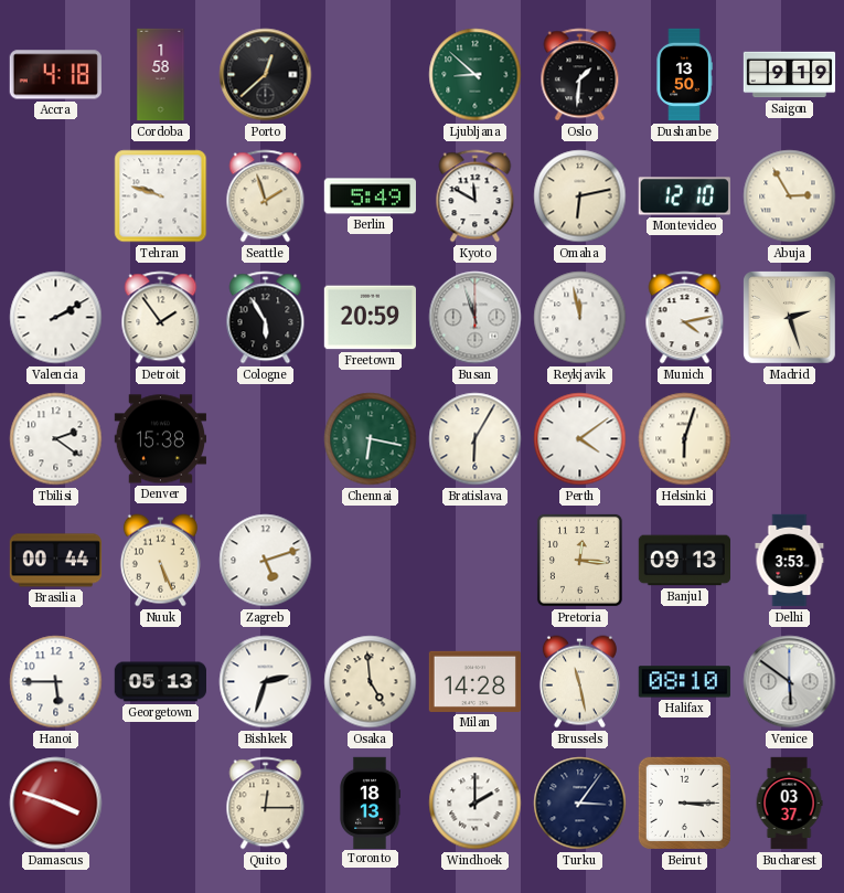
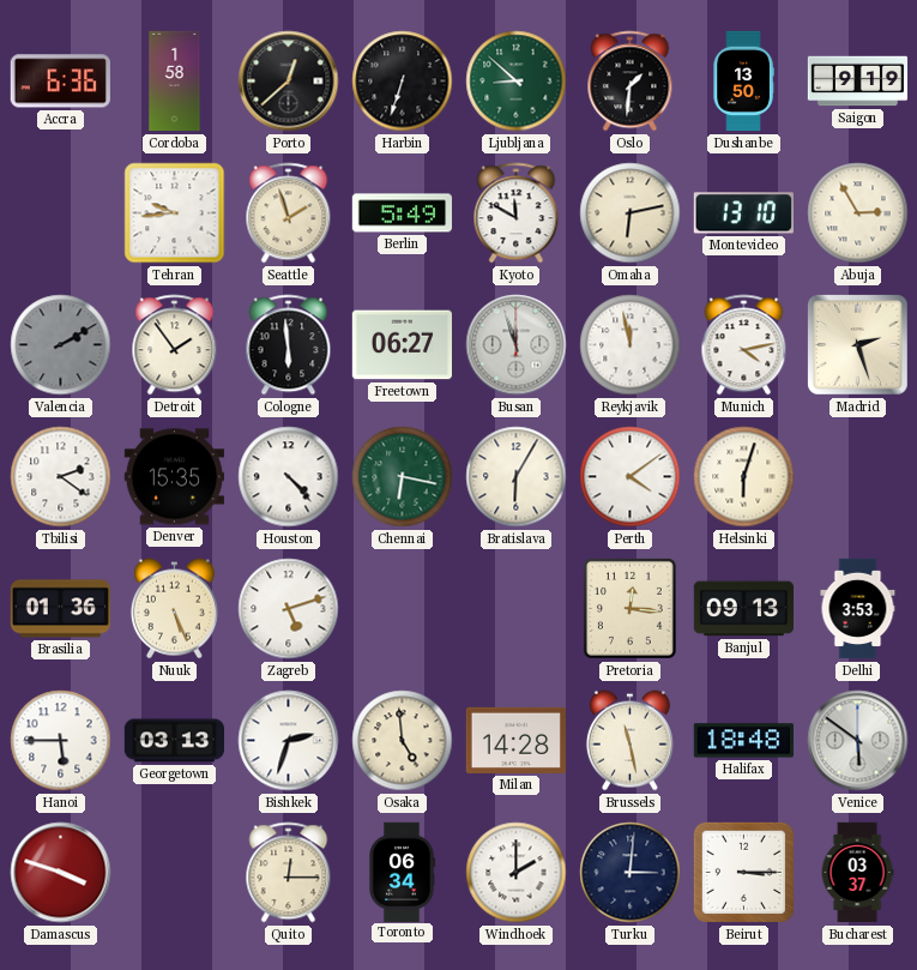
Accra: 4:18 -> 6:36 (60, 82)
Harbin: none -> 6:33 (403, 82)
Tehran: 9:48 -> 9:44 (175, 213)
Montevideo: 12:10 -> 13:10 (743, 213)
Valencia dial: white -> grey (61, 345)
Cologne: 5:55 -> 5:59 (289, 345)
Freetown: 20:59 -> 06:27 (402, 345)
Denver: 15:38 -> 15:35 (174, 477)
Houston: none -> 4:23 (289, 477)
Brasilia: 00:44 -> 01:36 (60, 609)
Georgetown: 05:13 -> 03:13 (174, 741)
Halifax: 08:10 -> 18:48 (743, 741)
Toronto: 18:13 -> 06:34 (400, 872)
Turku: 3:06 -> 3:01 (631, 873)
